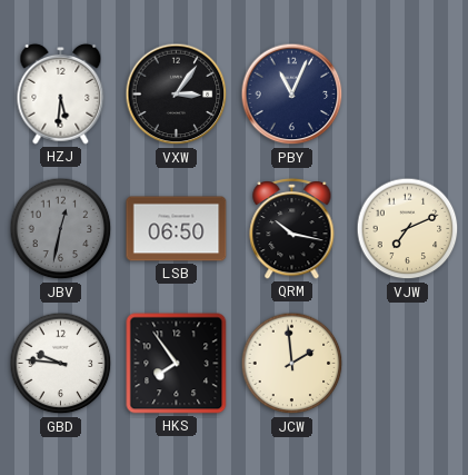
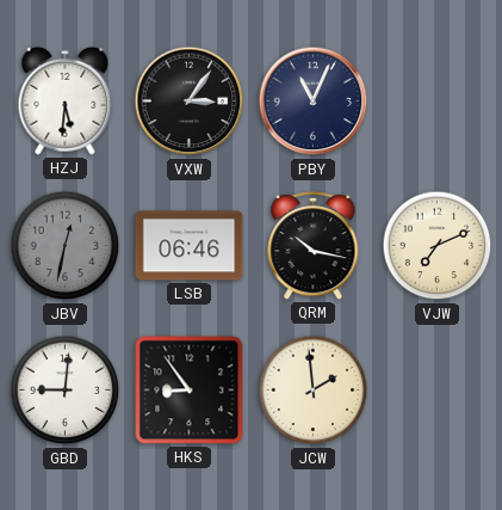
LSB: 06:50 -> 06:46 (190, 246)
GBD: 9:46 -> 9:01 (66, 391)
HKS: 7:54 -> 8:54 (190, 391)
